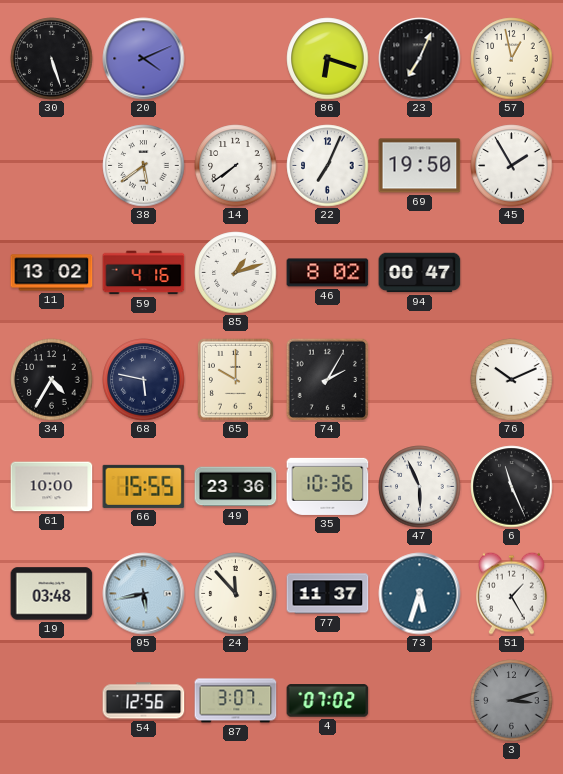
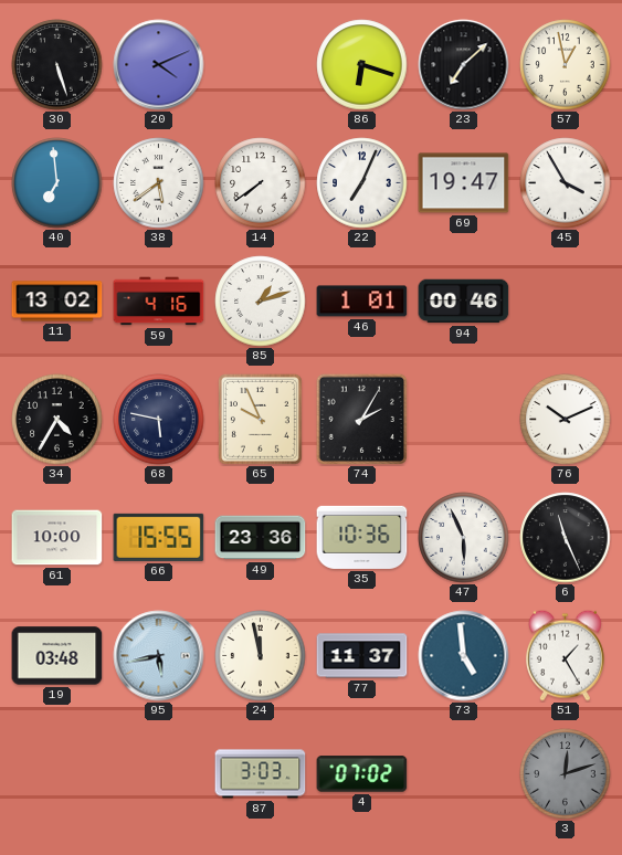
23: 7:04 -> 7:08 (464, 65)
40: none -> 6:59 (57, 183)
69: 19:50 -> 19:47 (464, 183)
45: 1:55 -> 3:55 (566, 183)
46: 8:02 -> 1:01 (362, 302)
94: 00:47 -> 00:46 (464, 302)
65: 10:00 -> 9:56 (260, 419)
24: 11:53 -> 11:58 (261, 656)
73: 5:33 -> 4:59 (464, 656)
54: 12:56 -> none (144, 701)
87: 3:07 -> 3:03 (261, 774)
3: 3:12 -> 12:12 (566, 774)
